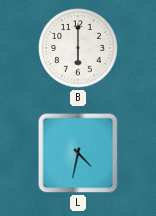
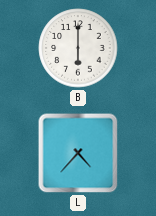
L: 4:32 -> 4:37 (78, 153)
